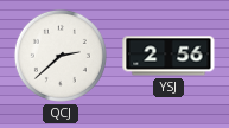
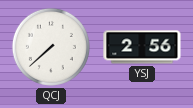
QCJ: 2:38 -> 7:38 (51, 47)
